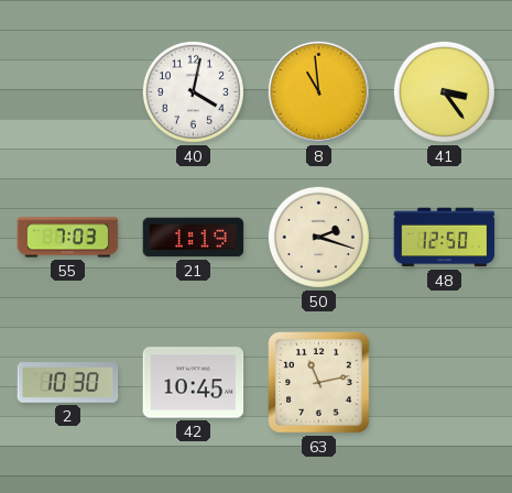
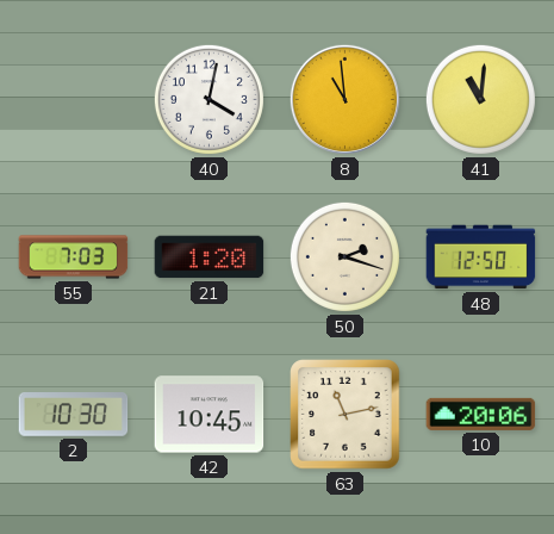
41: 3:24 -> 11:01 (480, 99)
21: 1:19 -> 1:20 (210, 257)
10: none -> 20:06 (481, 414)
